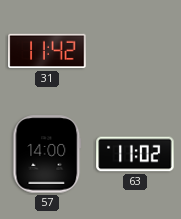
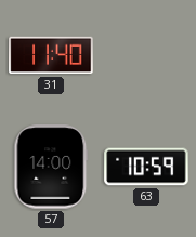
31: 11:42 -> 11:40 (51, 55)
63: 11:02 -> 10:59 (146, 167)
